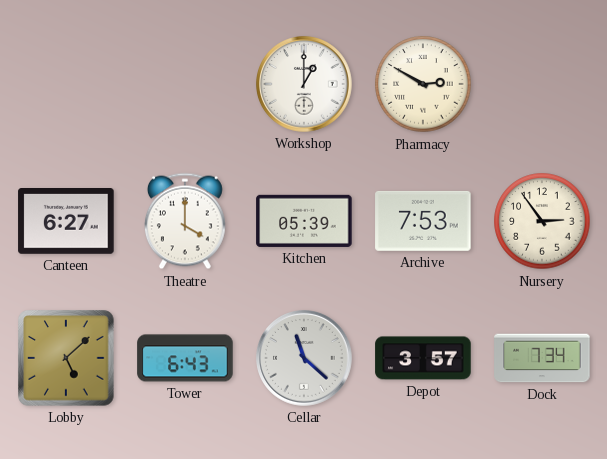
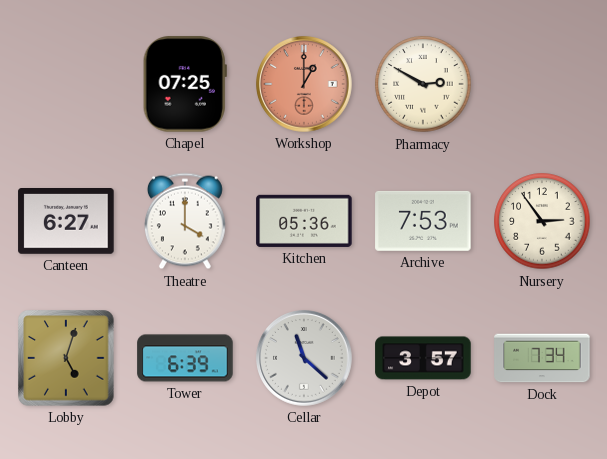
Chapel: none -> 07:25 (185, 84)
Workshop dial: white -> salmon (304, 84)
Kitchen: 05:39 -> 05:36 (304, 221)
Lobby: 5:08 -> 5:03 (66, 358)
Tower: 6:43 -> 6:39 (185, 358)
